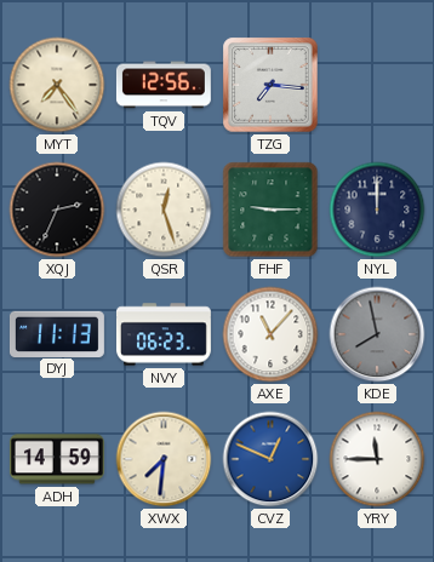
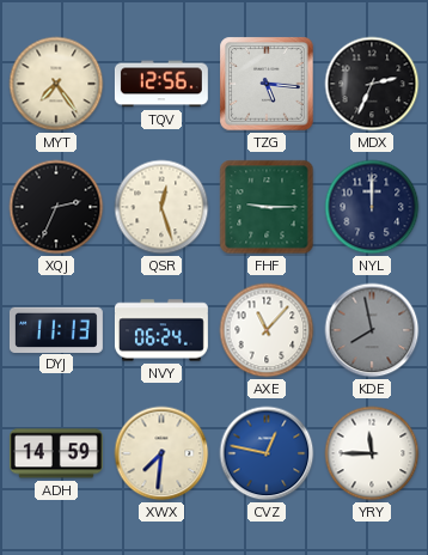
TZG: 7:16 -> 5:16 (267, 84)
MDX: none -> 2:34 (372, 84)
NVY: 06:23 -> 06:24 (161, 330)
CVZ: 12:49 -> 12:47 (267, 453)
